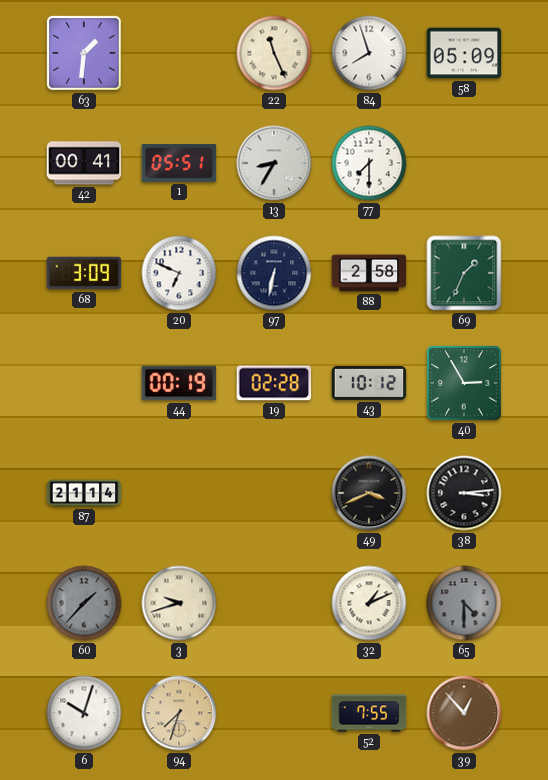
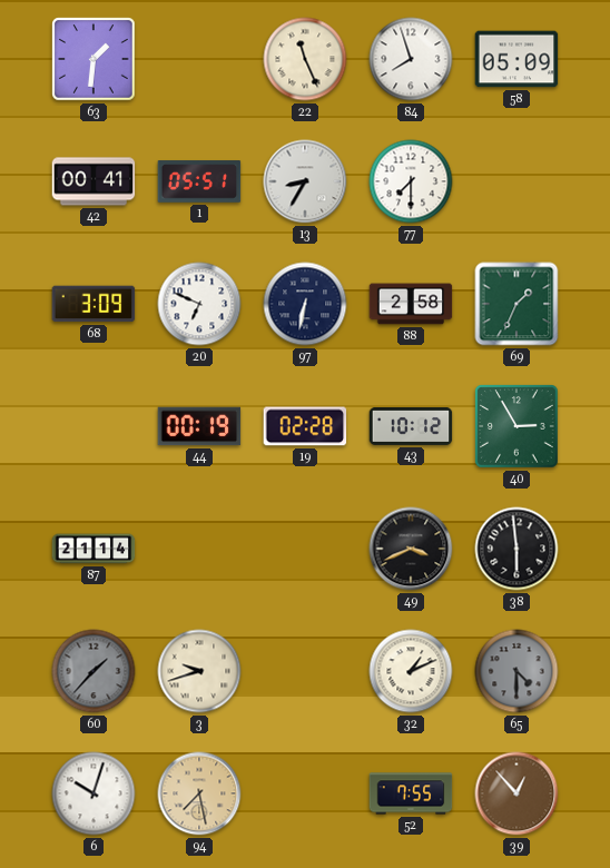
38: 3:14 -> 5:59 (516, 549)
94: 7:33 -> 7:28 (199, 793)
